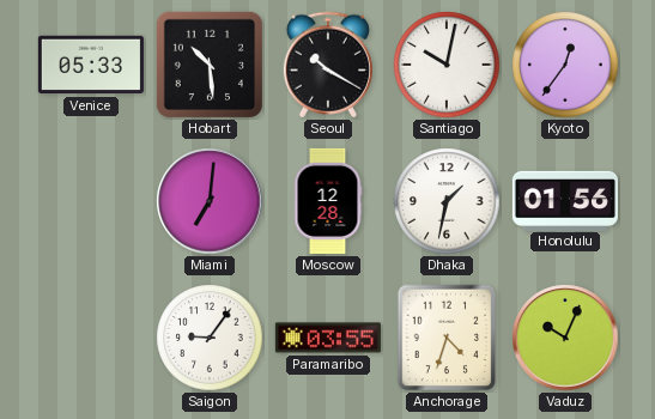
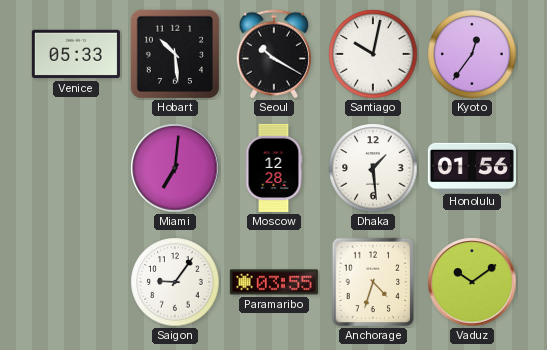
Dhaka: 1:32 -> 1:29 (373, 168)
Vaduz: 10:04 -> 10:09 (472, 282)
